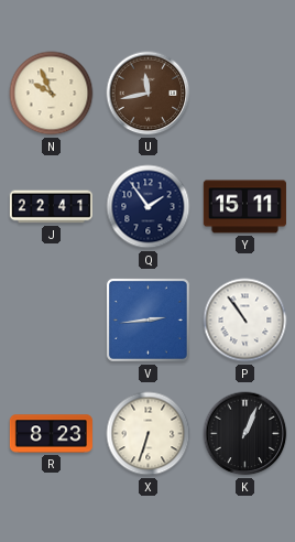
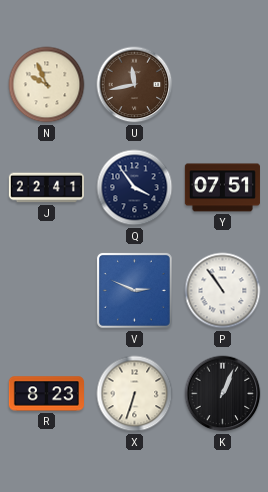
Q: 1:54 -> 3:54 (135, 188)
Y: 15:11 -> 07:51 (222, 188)
V: 2:44 -> 2:49 (134, 290)
